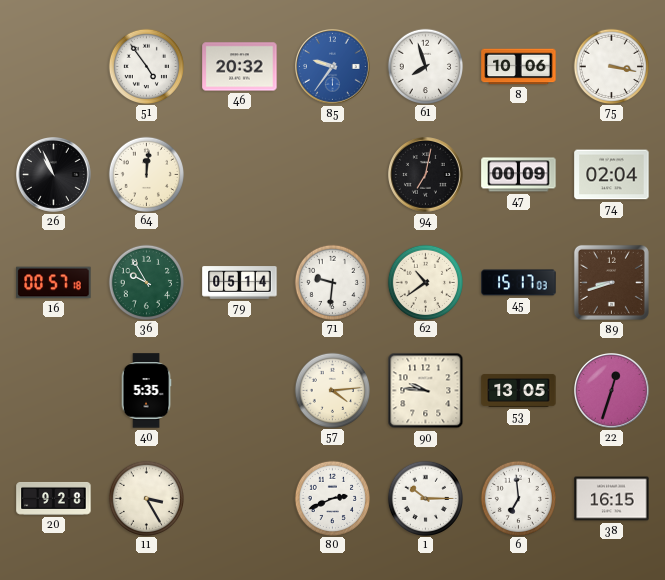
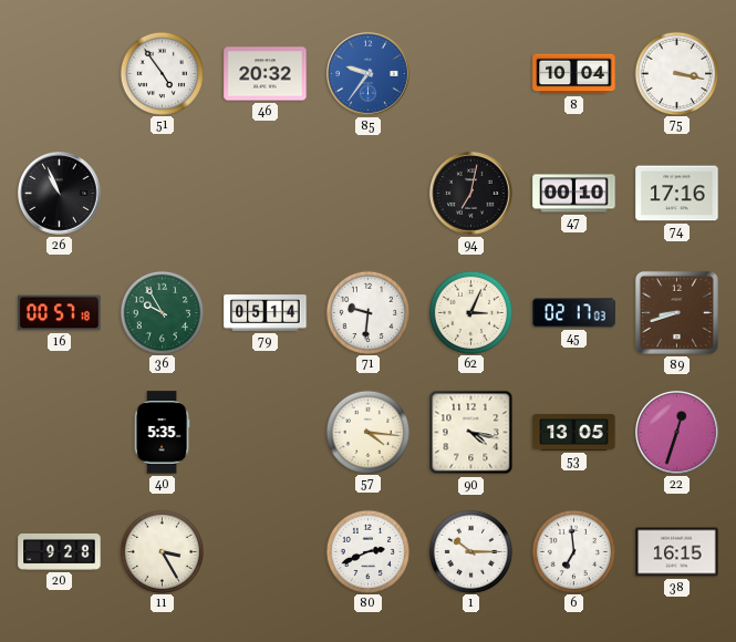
61: 7:57 -> none (425, 66)
8: 10:06 -> 10:04 (574, 74)
64: 12:01 -> none (146, 174)
47: 00:09 -> 00:10 (574, 194)
74: 02:04 -> 17:16 (677, 194)
62: 10:39 -> 3:04 (470, 312)
45: 15:17 -> 02:17 (574, 313)
57: 4:14 -> 4:16 (367, 432)
90: 9:46 -> 4:17 (471, 433)
